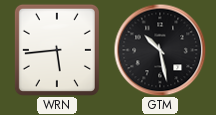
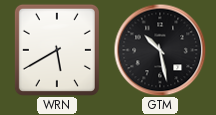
WRN: 5:44 -> 5:40 (57, 50)
